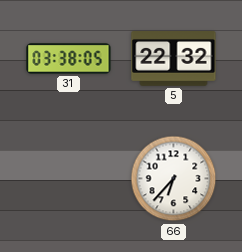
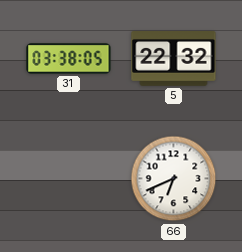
66: 6:37 -> 6:41 (174, 179)
